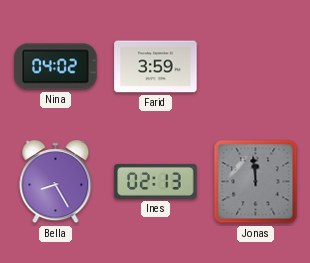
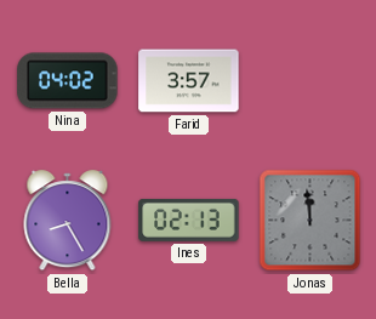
Farid: 3:59 -> 3:57 (189, 81)
